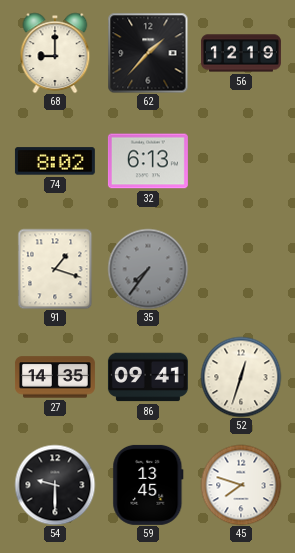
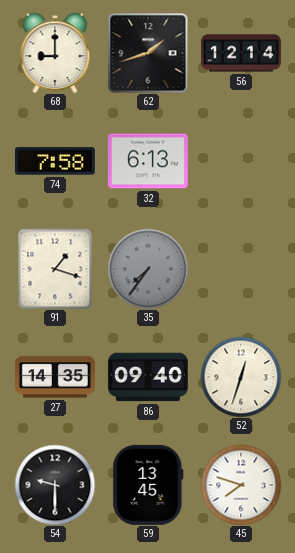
62: 1:37 -> 1:42 (148, 53)
56: 12:19 -> 12:14 (241, 53)
74: 8:02 -> 7:58 (55, 161)
86: 09:41 -> 09:40 (148, 377)
